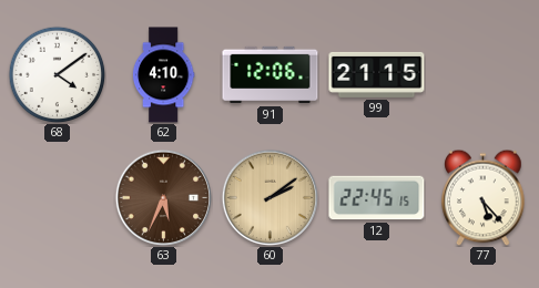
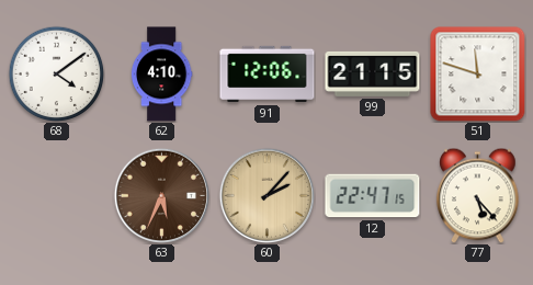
51: none -> 11:48 (478, 75)
60: 2:09 -> 2:07 (266, 195)
12: 22:45 -> 22:47 (373, 196)
